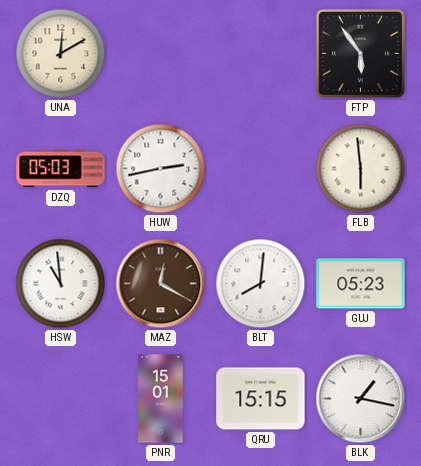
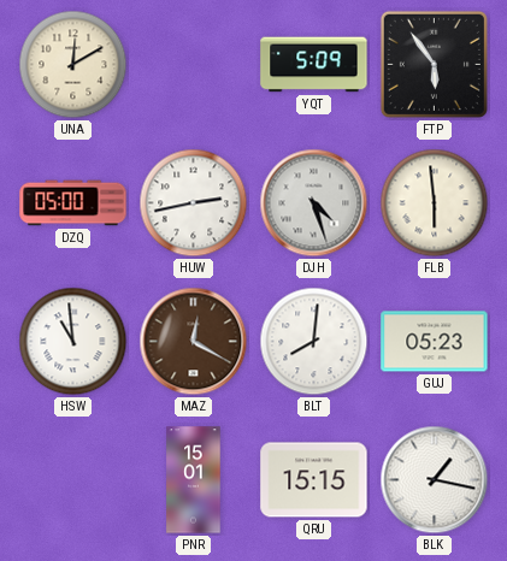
YQT: none -> 5:09 (314, 65)
DZQ: 05:03 -> 05:00 (73, 203)
DJH: none -> 4:27 (314, 203)
